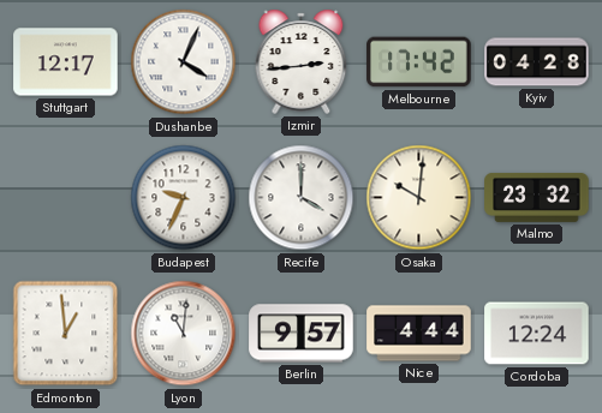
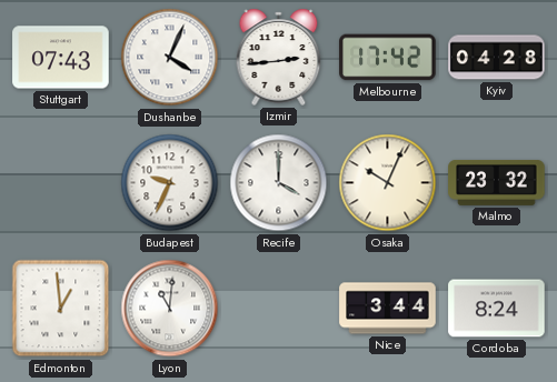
Stuttgart: 12:17 -> 07:43 (61, 58)
Osaka: 10:01 -> 10:04 (388, 183)
Berlin: 9:57 -> none (302, 334)
Nice: 4:44 -> 3:44 (388, 309)
Cordoba: 12:24 -> 8:24 (497, 309)
